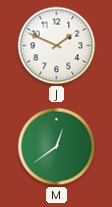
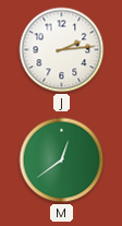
J: 1:49 -> 2:14 (62, 50)
